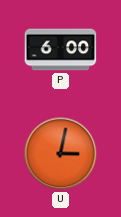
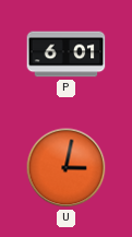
P: 6:00 -> 6:01 (67, 55)
